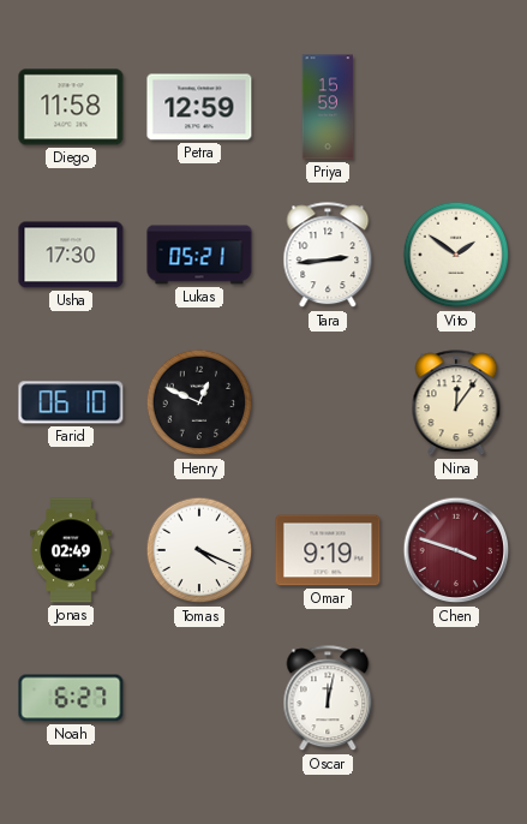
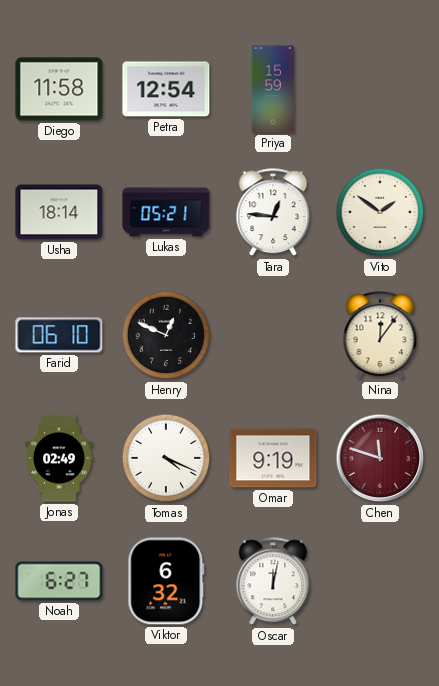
Petra: 12:59 -> 12:54 (166, 89)
Usha: 17:30 -> 18:14 (59, 212)
Tara: 2:44 -> 12:46 (273, 213)
Chen: 3:48 -> 11:48 (380, 458)
Viktor: none -> 6:32 (166, 581)
